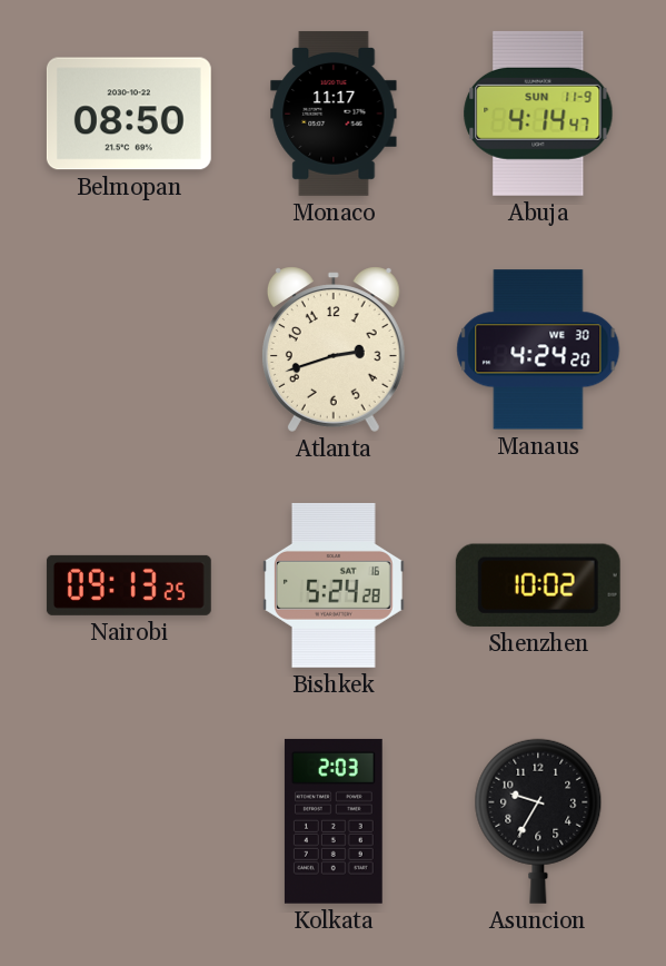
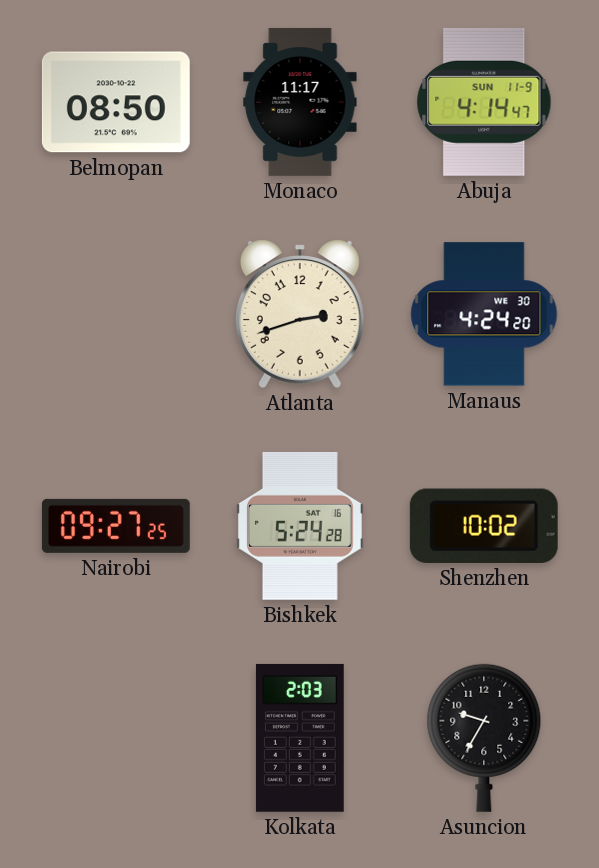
Nairobi: 09:13 -> 09:27 (116, 526)
